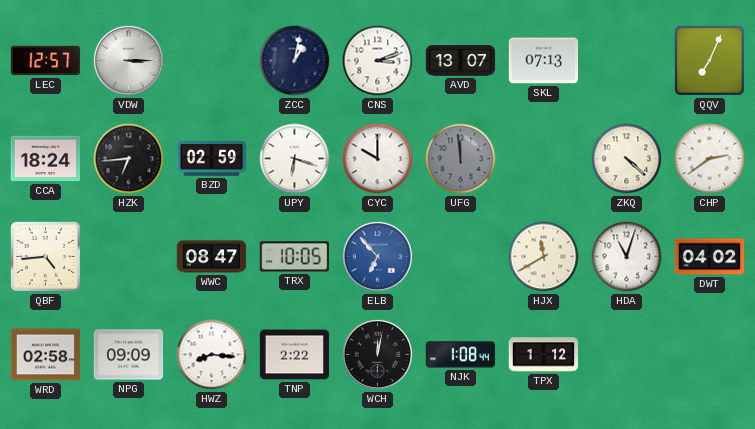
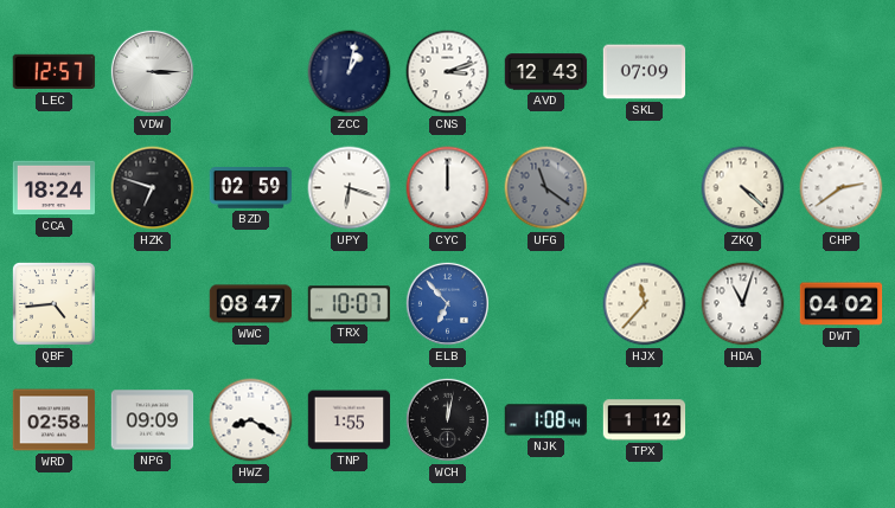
AVD: 13:07 -> 12:43 (546, 72)
SKL: 07:13 -> 07:09 (645, 72)
QQV: 7:04 -> none (710, 61)
HZK: 6:44 -> 6:48 (153, 188)
CYC: 10:00 -> 12:00 (448, 188)
UFG: 11:59 -> 11:21 (546, 188)
TRX: 10:05 -> 10:07 (349, 304)
HJX: 11:40 -> 11:37 (645, 304)
HWZ: 8:16 -> 8:20 (251, 420)
TNP: 2:22 -> 1:55 (350, 420)
